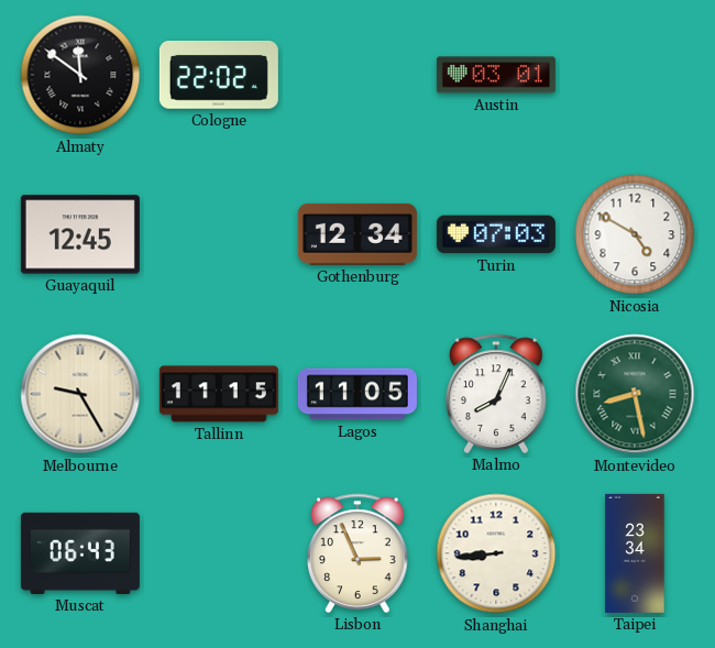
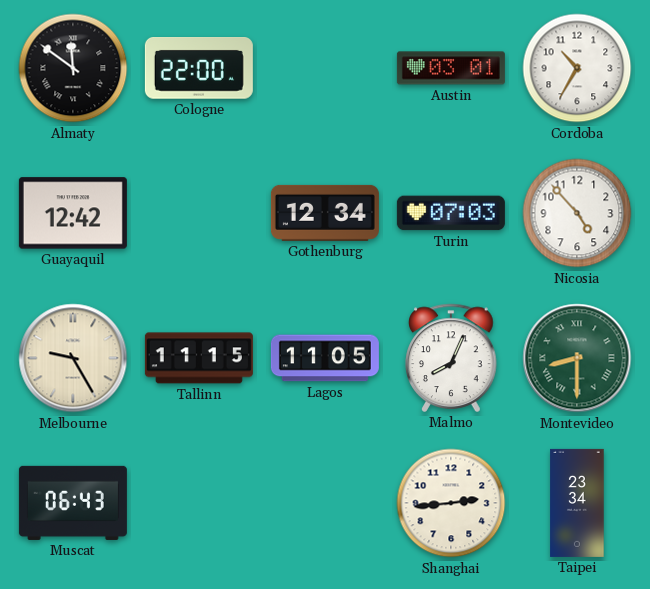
Cologne: 22:02 -> 22:00 (199, 69)
Cordoba: none -> 10:35 (577, 68)
Guayaquil: 12:45 -> 12:42 (73, 213)
Nicosia: 4:50 -> 4:53 (577, 213)
Montevideo: 8:28 -> 8:30 (577, 358)
Lisbon: 2:56 -> none (358, 553)
Shanghai: 8:44 -> 2:44 (451, 503)
